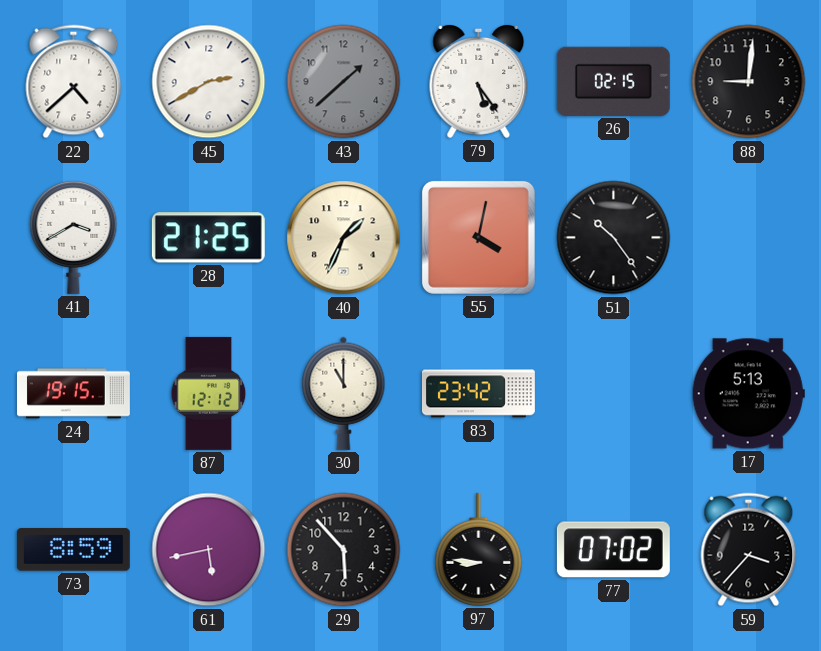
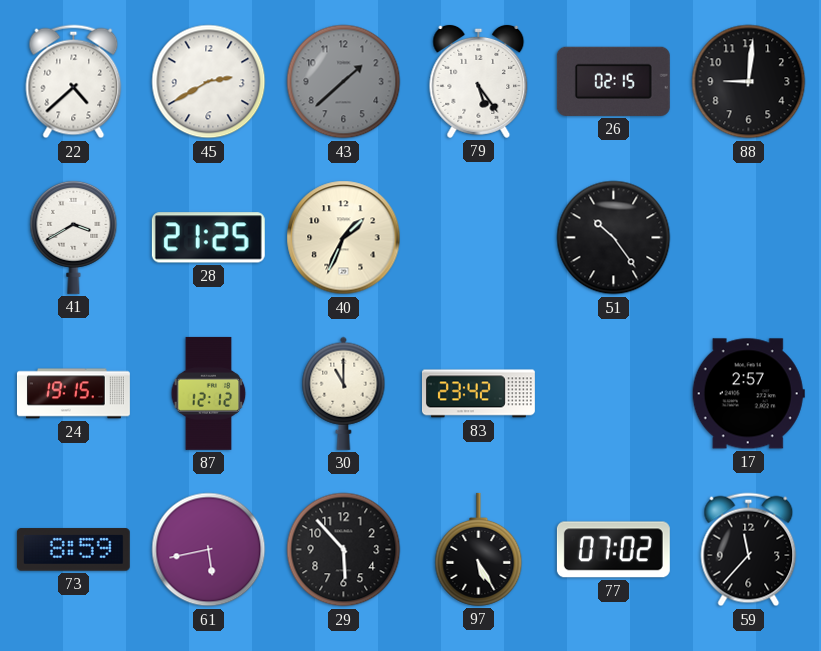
55: 4:02 -> none (478, 237)
17: 5:13 -> 2:57 (748, 394)
97: 8:46 -> 5:25 (479, 549)
59: 3:37 -> 11:37 (749, 550)
